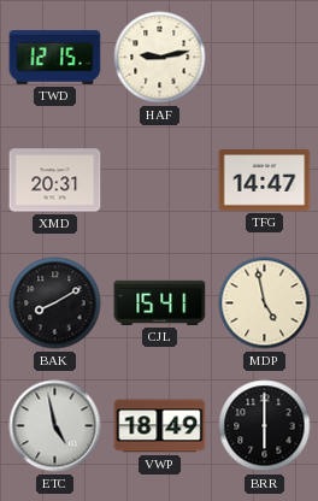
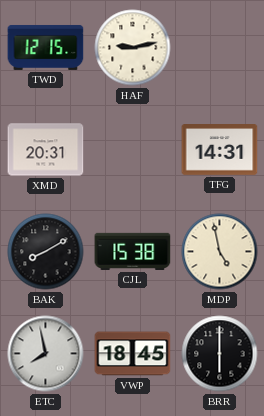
TFG: 14:47 -> 14:31 (220, 150)
CJL: 15:41 -> 15:38 (133, 251)
ETC: 4:58 -> 7:58 (46, 354)
VWP: 18:49 -> 18:45 (133, 354)
